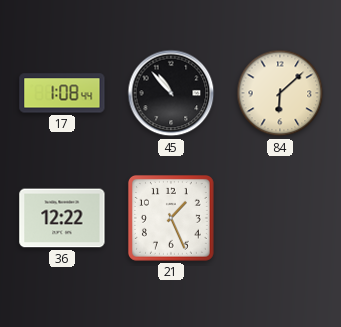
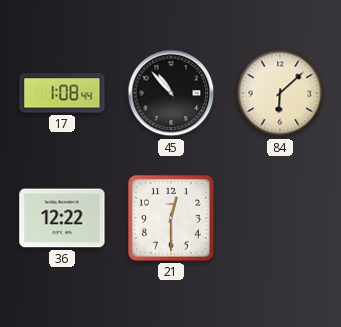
21: 1:26 -> 12:30 (171, 218)
